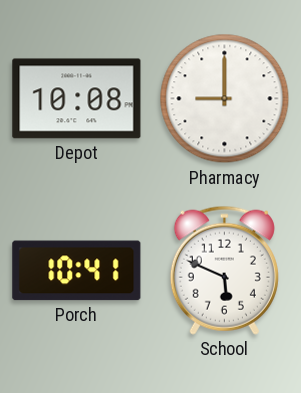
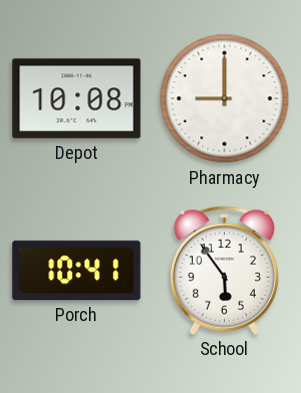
School: 5:49 -> 5:54 (224, 270)
